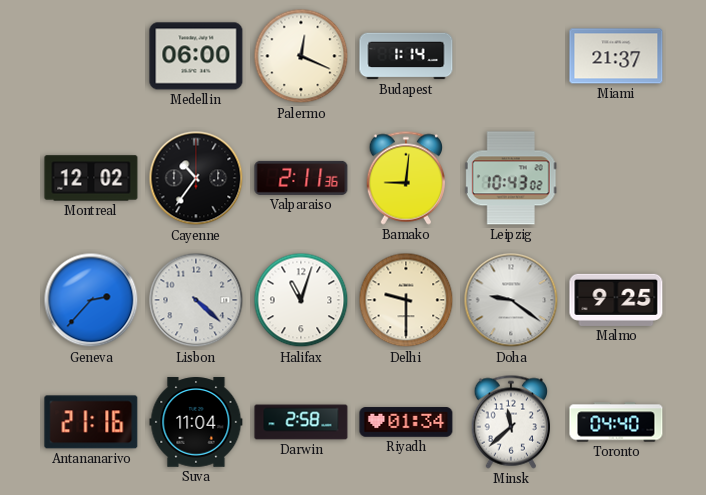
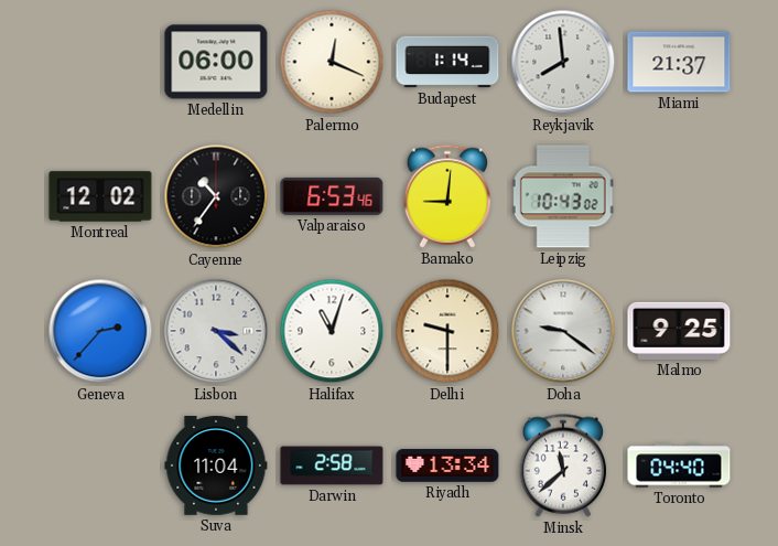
Reykjavik: none -> 7:59 (563, 62)
Valparaiso: 2:11 -> 6:53 (332, 196)
Lisbon: 4:22 -> 3:22 (216, 331)
Antananarivo: 21:16 -> none (91, 422)
Riyadh: 01:34 -> 13:34 (447, 465)
